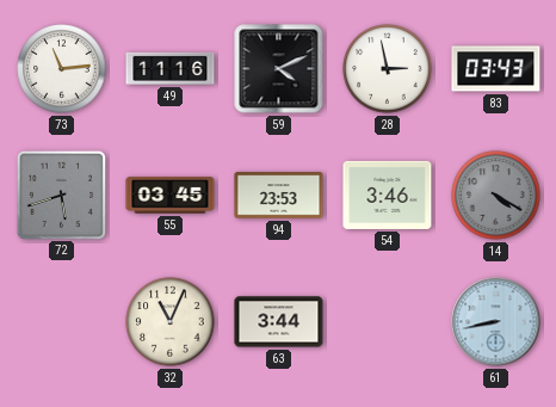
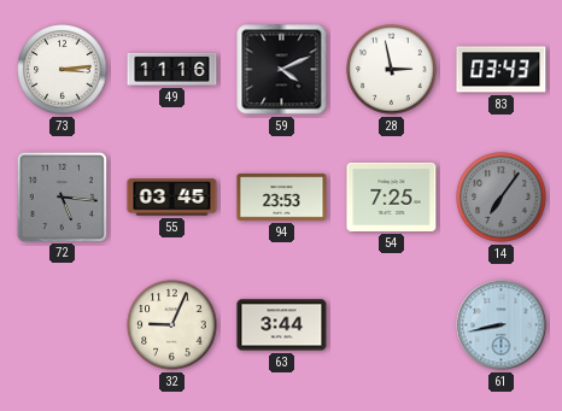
73: 11:14 -> 3:14 (63, 70)
72: 5:42 -> 5:16 (62, 196)
54: 3:46 -> 7:25 (392, 196)
14: 4:20 -> 7:06 (502, 198)
32: 11:04 -> 9:04 (172, 325)
